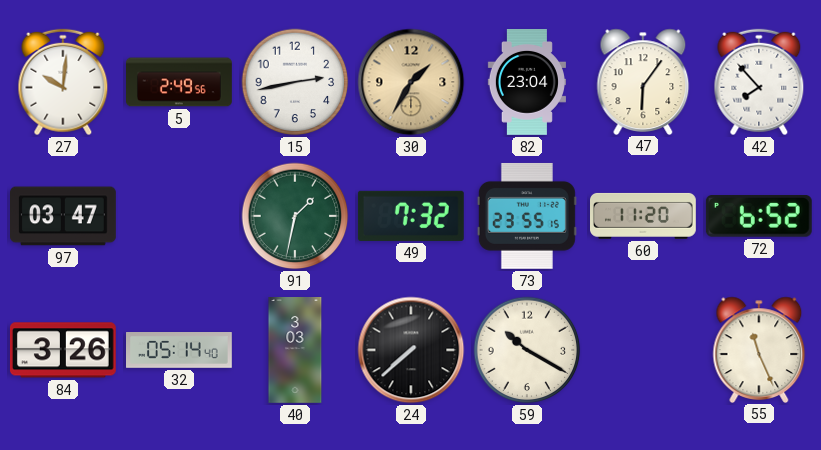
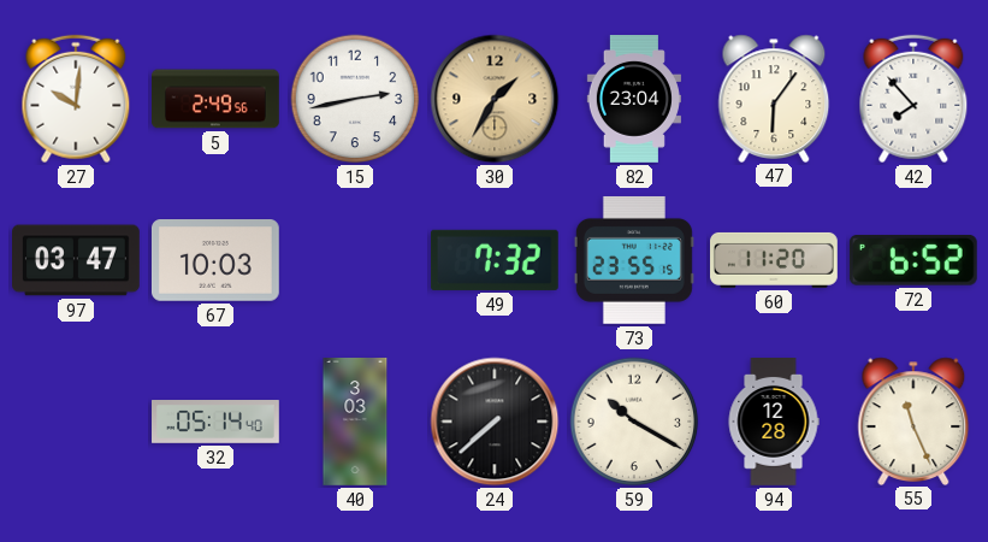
67: none -> 10:03 (215, 261)
91: 1:32 -> none (295, 216)
84: 3:26 -> none (63, 350)
94: none -> 12:28 (774, 423)
